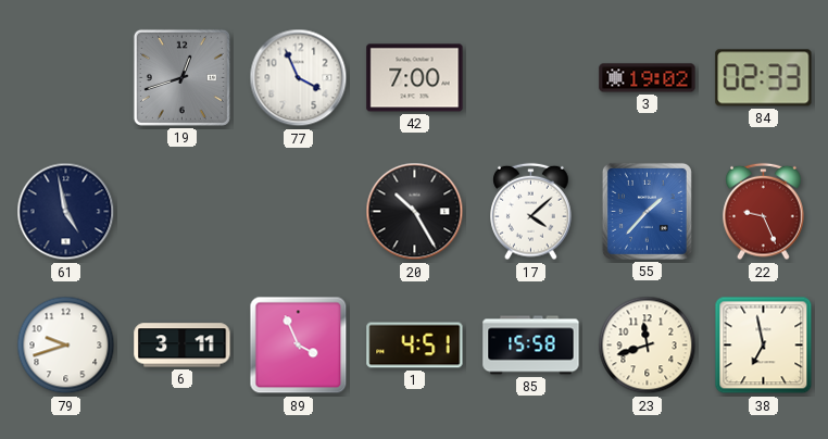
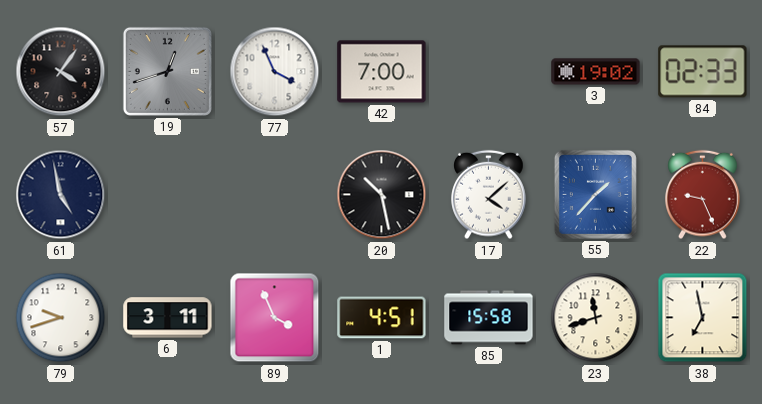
57: none -> 4:06 (61, 72)
20: 10:25 -> 10:28 (382, 195)
